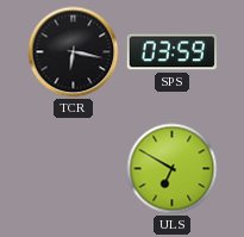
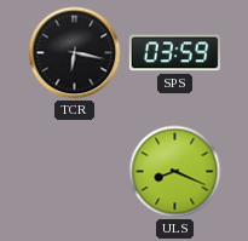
ULS: 6:50 -> 8:19 (175, 172)
